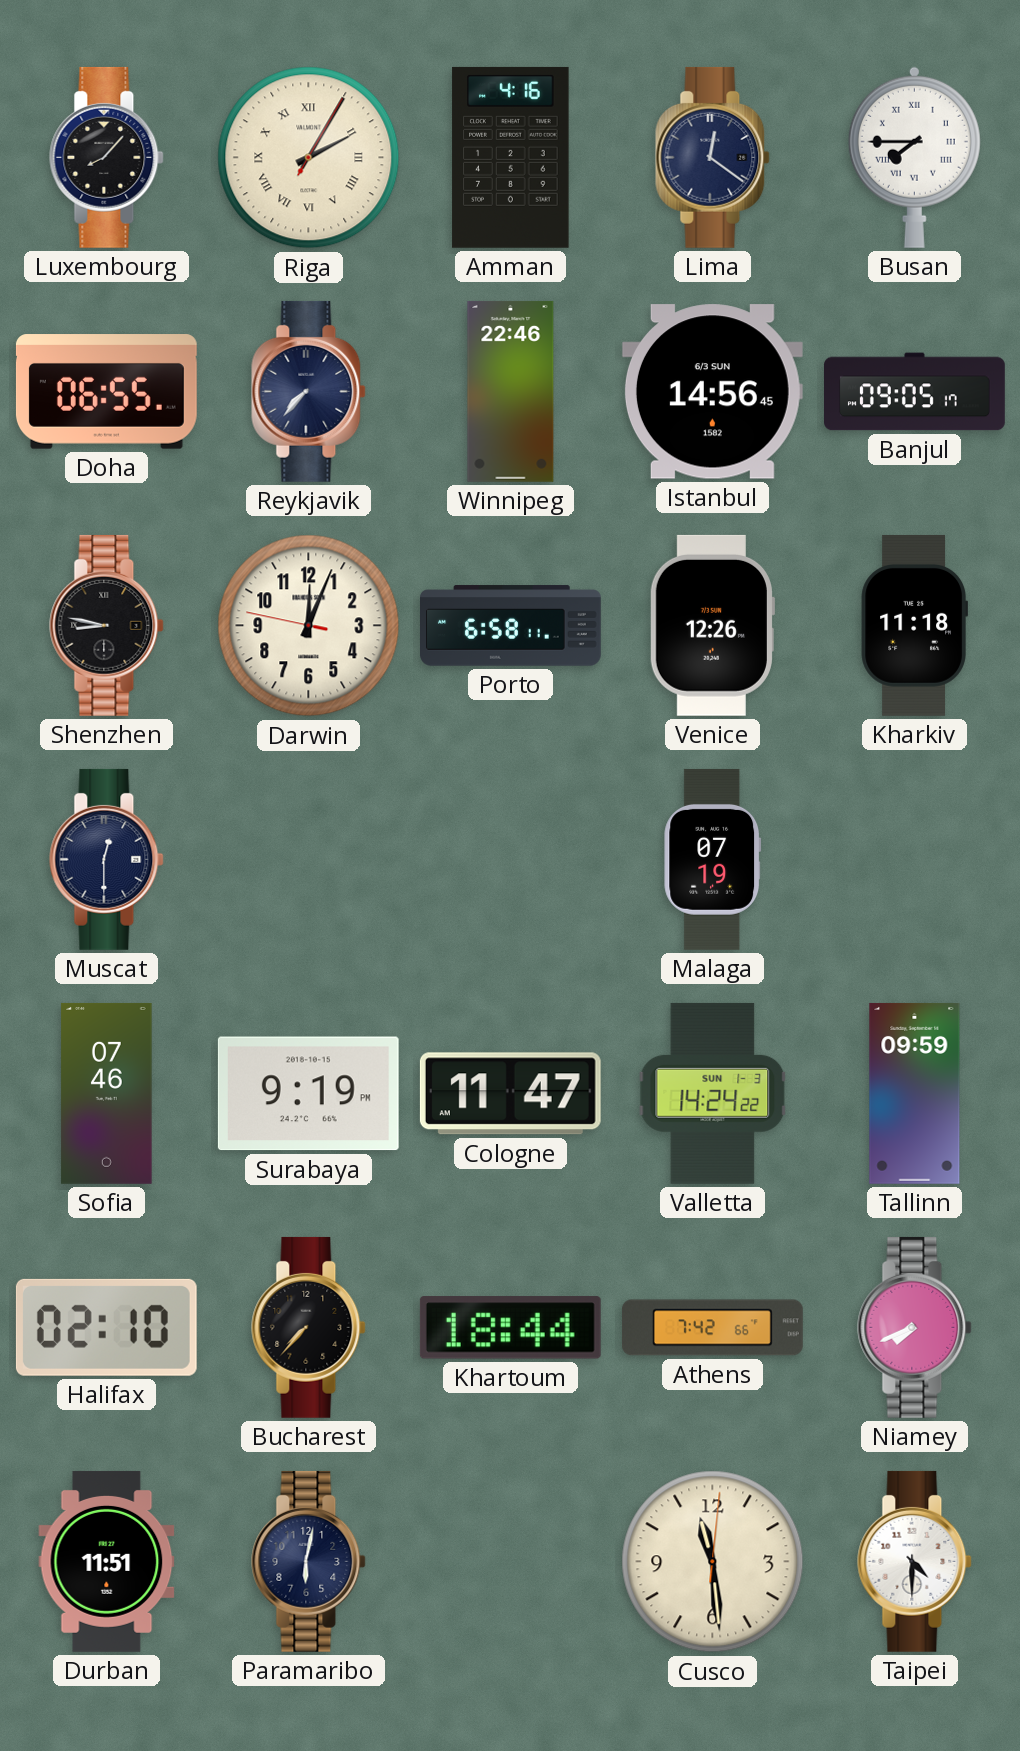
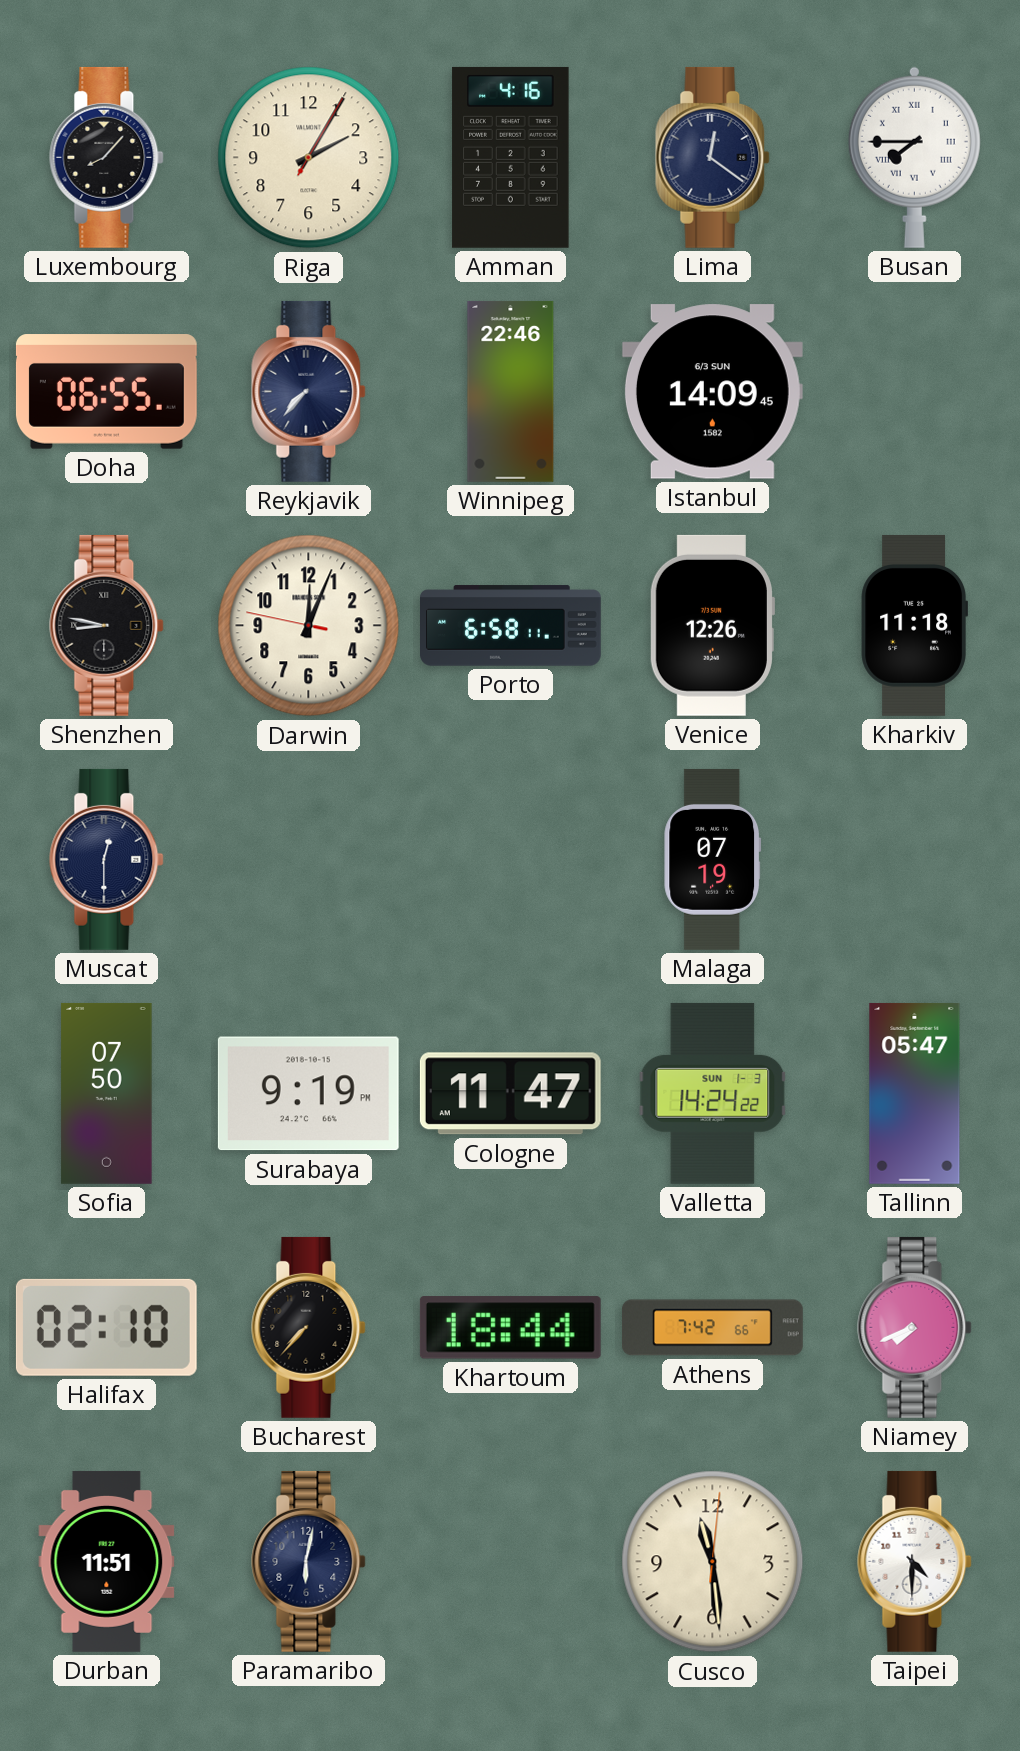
Riga numerals: Roman -> Arabic (309, 158)
Istanbul: 14:56 -> 14:09 (712, 392)
Banjul: 09:05 -> none (915, 392)
Sofia: 07:46 -> 07:50 (107, 1093)
Tallinn: 09:59 -> 05:47 (915, 1093)
